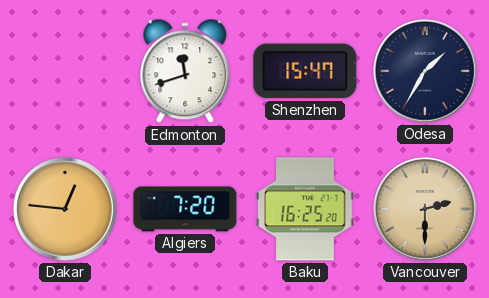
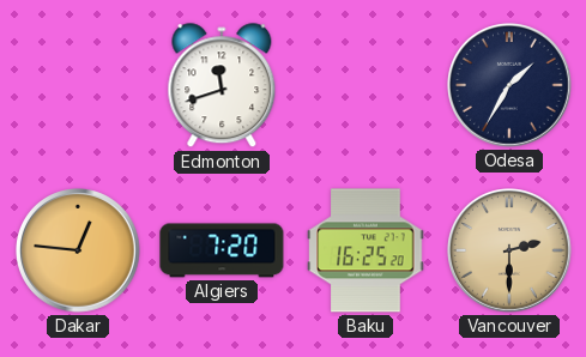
Shenzhen: 15:47 -> none (305, 71)
